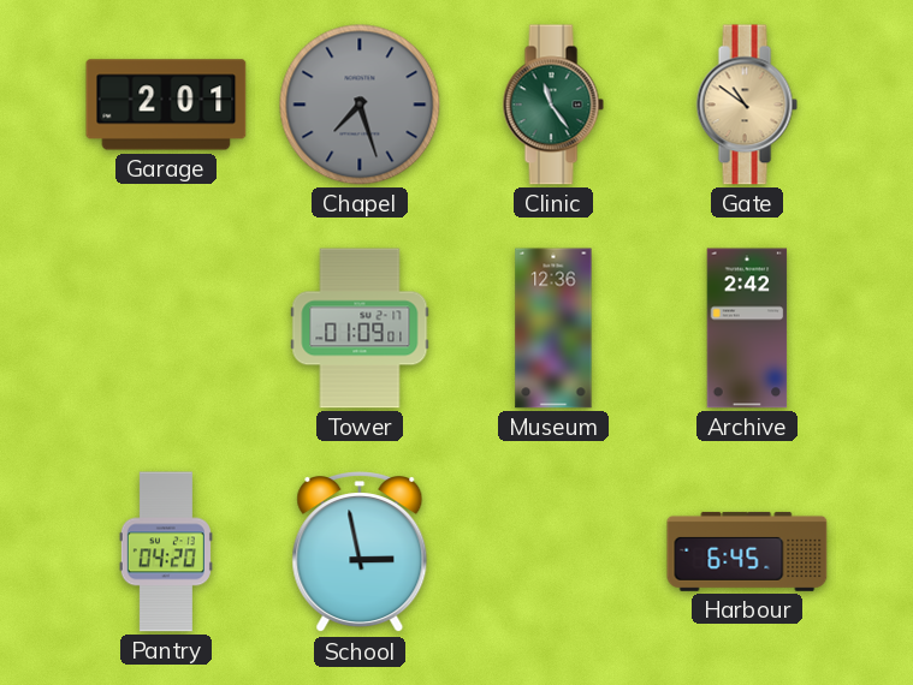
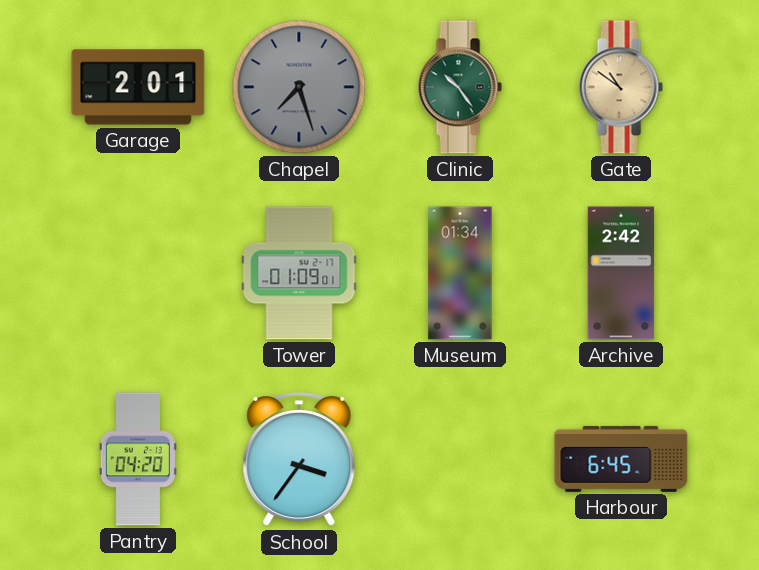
Clinic: 11:24 -> 10:24 (460, 87)
Museum: 12:36 -> 01:34 (460, 273)
School: 2:58 -> 3:36 (299, 460)
